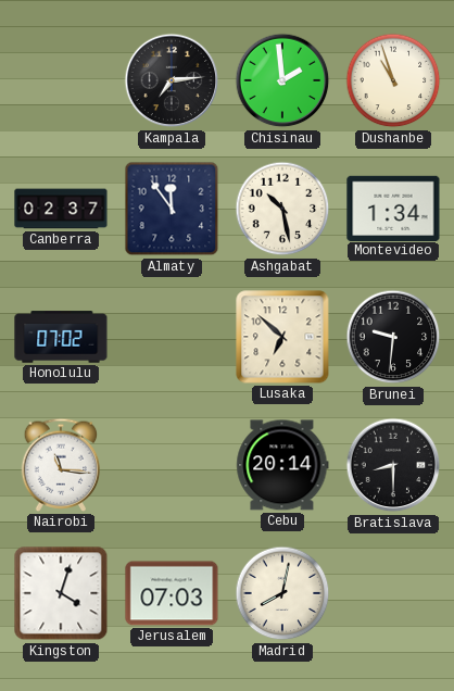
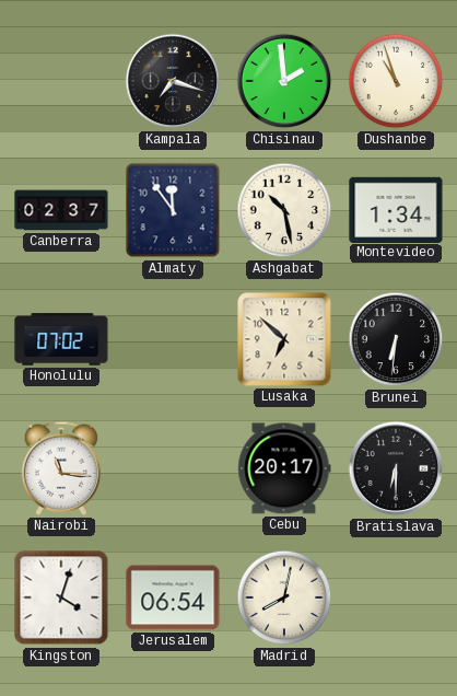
Kampala: 7:14 -> 7:18 (173, 81)
Brunei: 9:31 -> 6:31 (396, 339)
Cebu: 20:14 -> 20:17 (284, 468)
Bratislava: 8:30 -> 6:30 (396, 468)
Jerusalem: 07:03 -> 06:54 (173, 598)
